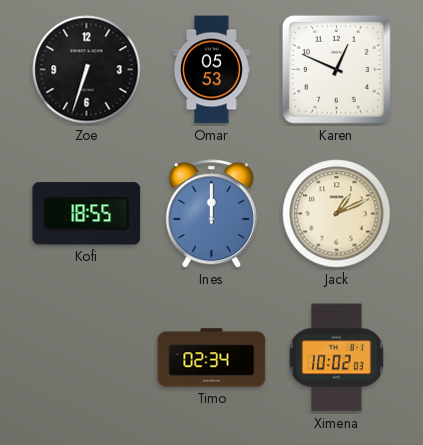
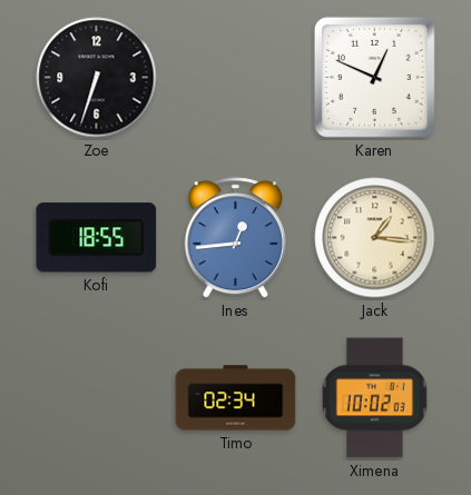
Omar: 05:53 -> none (212, 70)
Ines: 12:00 -> 12:44 (235, 238)
Jack: 1:11 -> 1:16 (375, 238)
